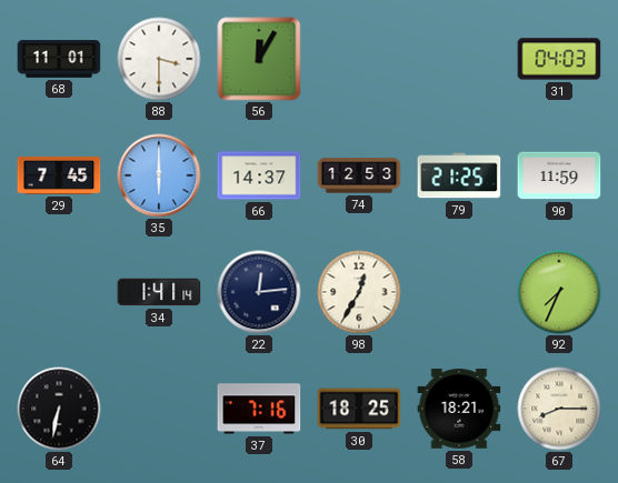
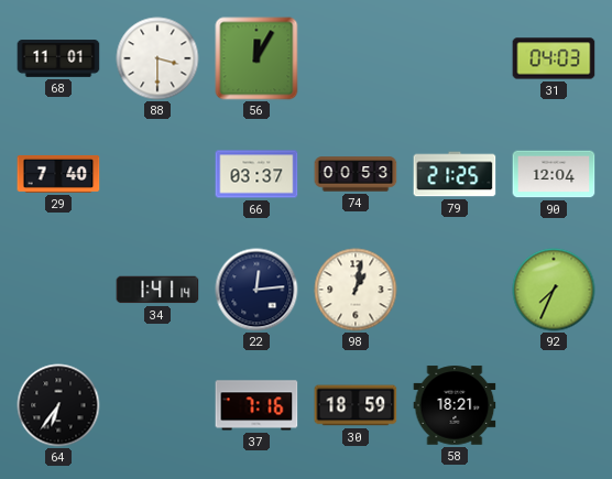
29: 7:45 -> 7:40 (58, 174)
35: 6:00 -> none (159, 175)
66: 14:37 -> 03:37 (256, 174)
74: 12:53 -> 00:53 (356, 174)
90: 11:59 -> 12:04 (554, 174)
98: 12:35 -> 1:02 (356, 290)
64: 6:32 -> 6:36 (58, 405)
30: 18:25 -> 18:59 (356, 405)
67: 8:15 -> none (559, 409)
